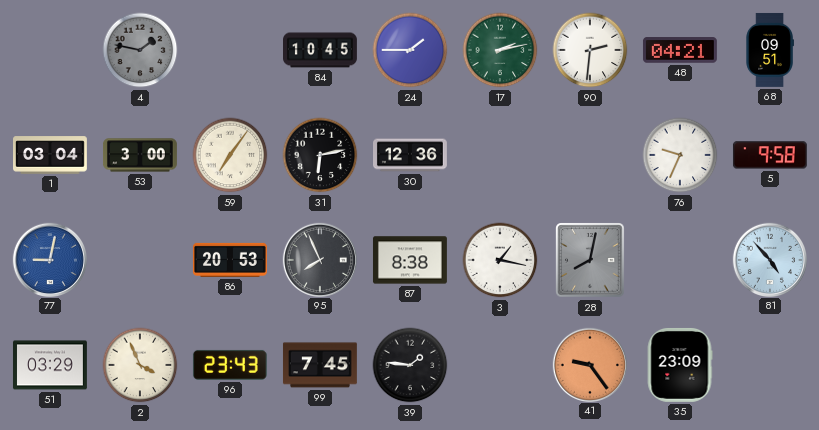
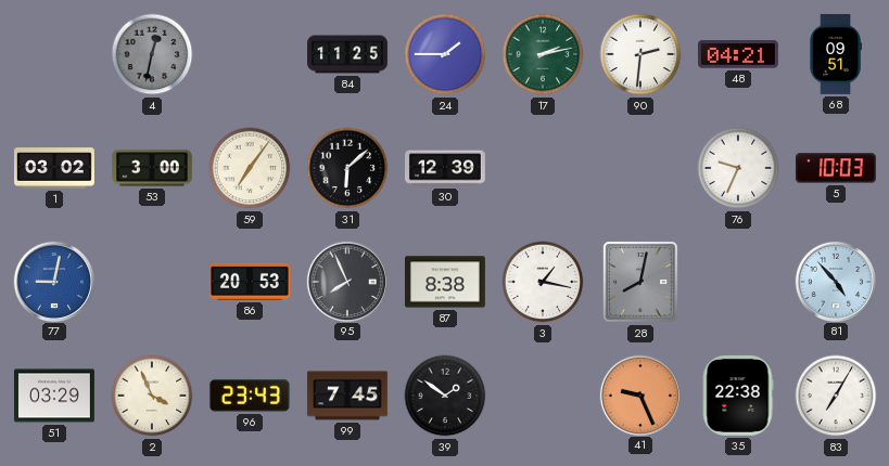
4: 1:47 -> 12:32 (152, 54)
84: 10:45 -> 11:25 (348, 54)
1: 03:04 -> 03:02 (55, 168)
31: 6:13 -> 6:08 (347, 168)
30: 12:36 -> 12:39 (446, 168)
5: 9:58 -> 10:03 (836, 168)
39: 1:46 -> 1:51 (445, 396)
41: 9:24 -> 9:26 (639, 394)
35: 23:09 -> 22:38 (738, 396)
83: none -> 7:05 (836, 396)
